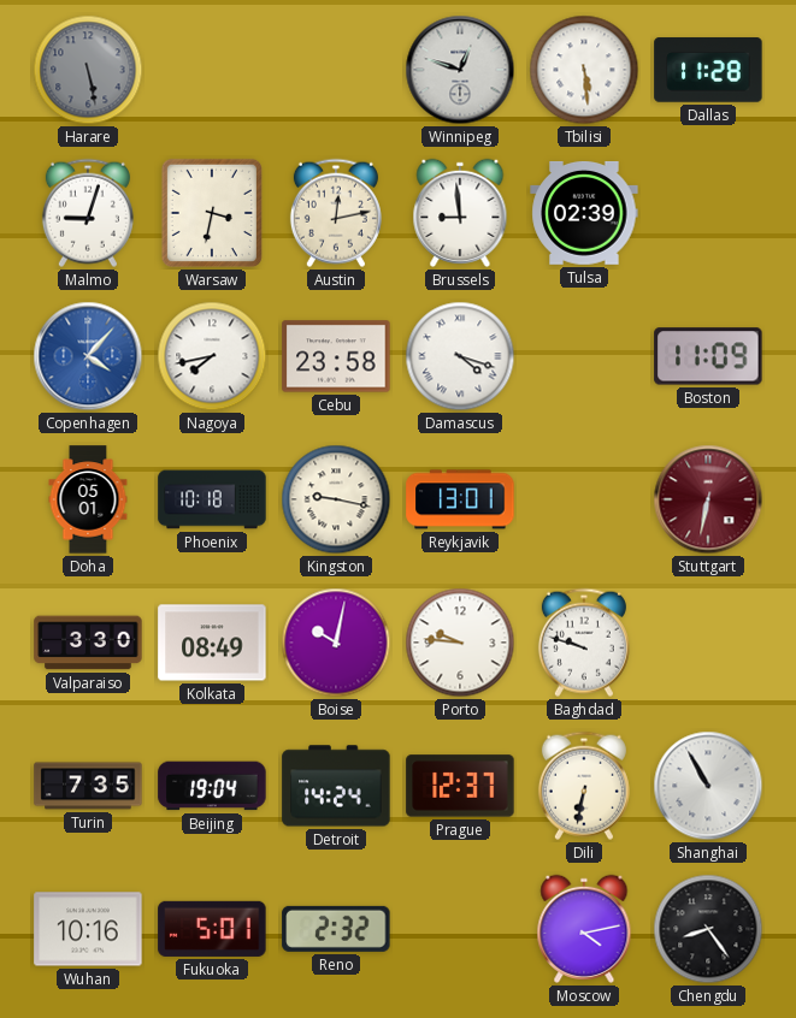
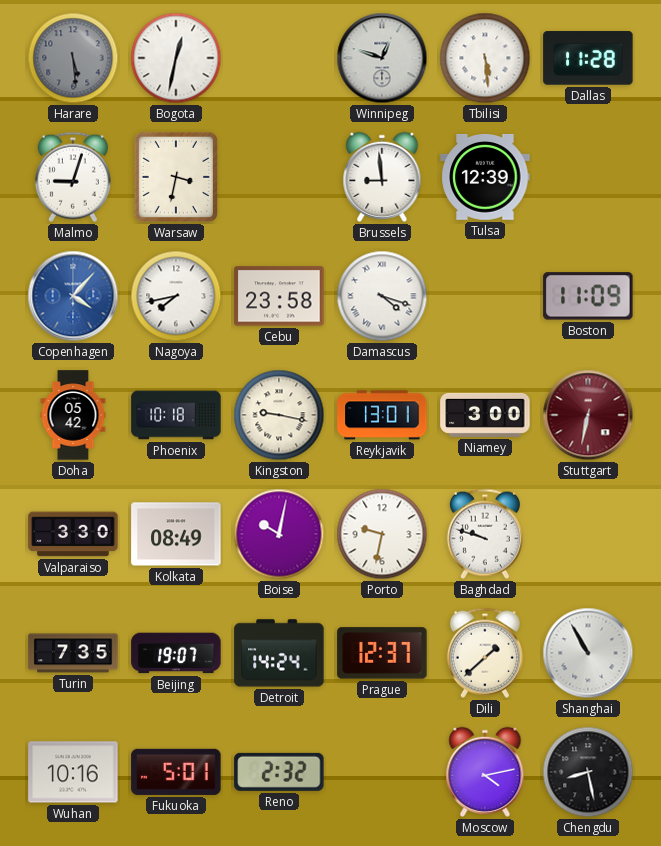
Harare: 5:28 -> 5:29 (73, 58)
Bogota: none -> 12:32 (176, 58)
Austin: 12:13 -> none (336, 213)
Tulsa: 02:39 -> 12:39 (485, 177)
Doha: 05:01 -> 05:42 (73, 415)
Niamey: none -> 3:00 (485, 415)
Porto: 9:46 -> 9:32 (382, 534)
Beijing: 19:04 -> 19:07 (176, 653)
Dili: 6:32 -> 1:38 (485, 653)
Chengdu: 8:24 -> 8:28 (588, 772)
